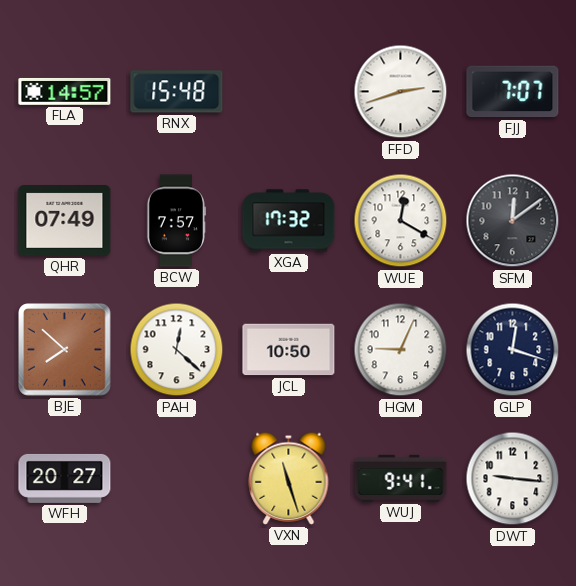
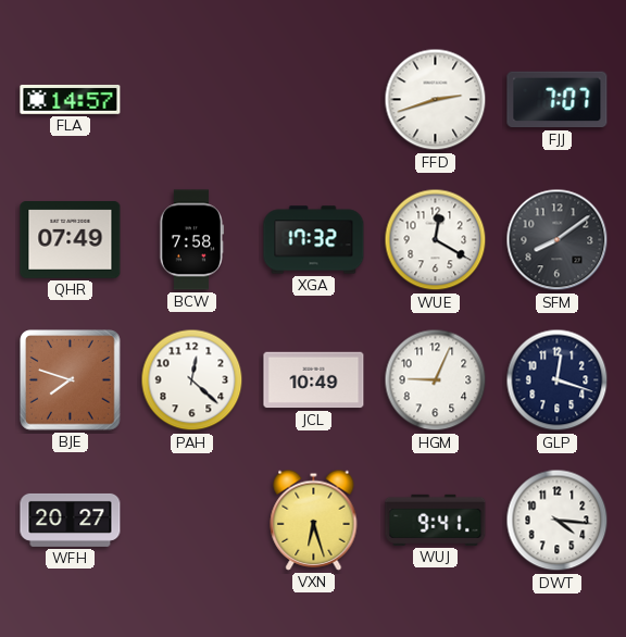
RNX: 15:48 -> none (177, 92)
BCW: 7:57 -> 7:58 (192, 240)
SFM: 12:09 -> 8:09 (558, 240)
BJE: 7:52 -> 7:48 (71, 380)
JCL: 10:50 -> 10:49 (314, 380)
VXN: 11:27 -> 6:27 (314, 520)
DWT: 9:16 -> 4:16 (558, 521)
